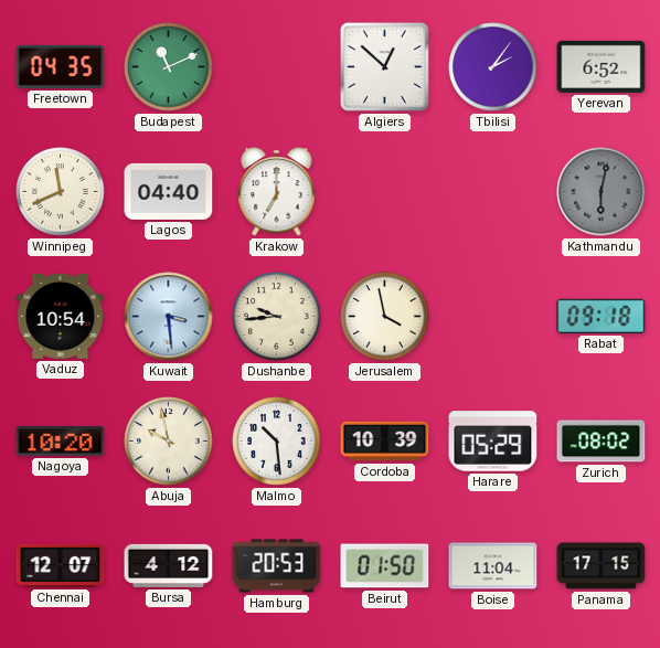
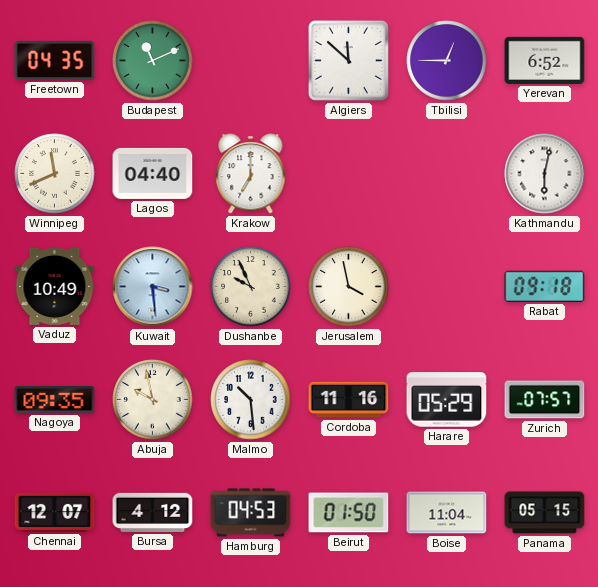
Algiers: 12:52 -> 11:52 (348, 60)
Tbilisi: 2:06 -> 12:45 (447, 61)
Kathmandu dial: grey -> white (545, 174)
Vaduz: 10:54 -> 10:49 (55, 286)
Dushanbe: 9:44 -> 9:56 (251, 287)
Nagoya: 10:20 -> 09:35 (55, 400)
Cordoba: 10:39 -> 11:16 (349, 400)
Zurich: 08:02 -> 07:57 (545, 400)
Hamburg: 20:53 -> 04:53 (251, 513)
Panama: 17:15 -> 05:15 (545, 513)
